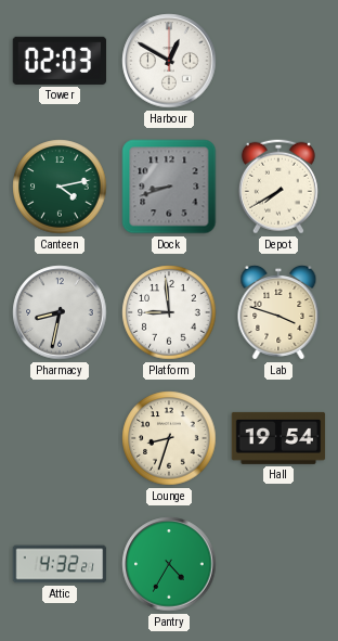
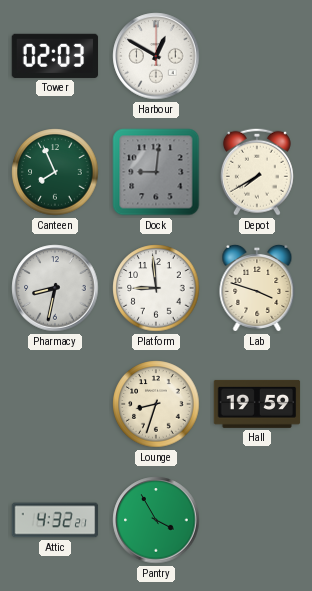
Canteen: 4:13 -> 7:56 (55, 172)
Dock: 8:42 -> 9:01 (156, 172)
Hall: 19:54 -> 19:59 (257, 404)
Pantry: 4:35 -> 3:55 (156, 520)
